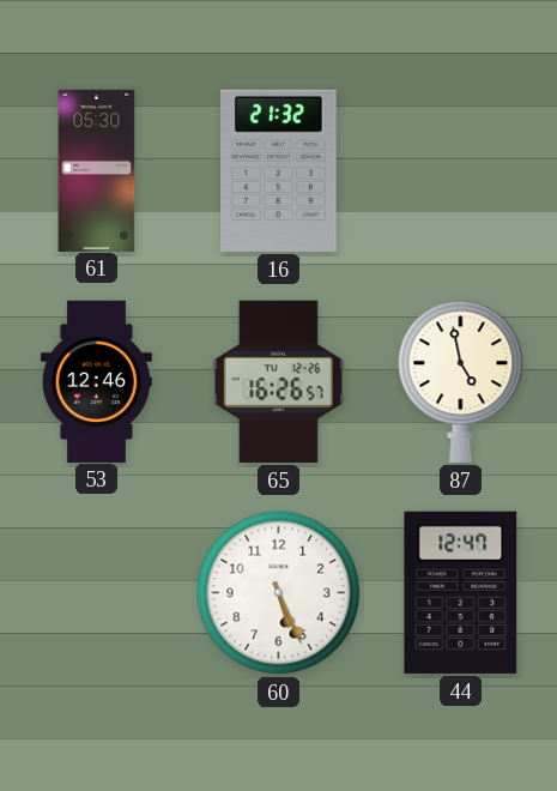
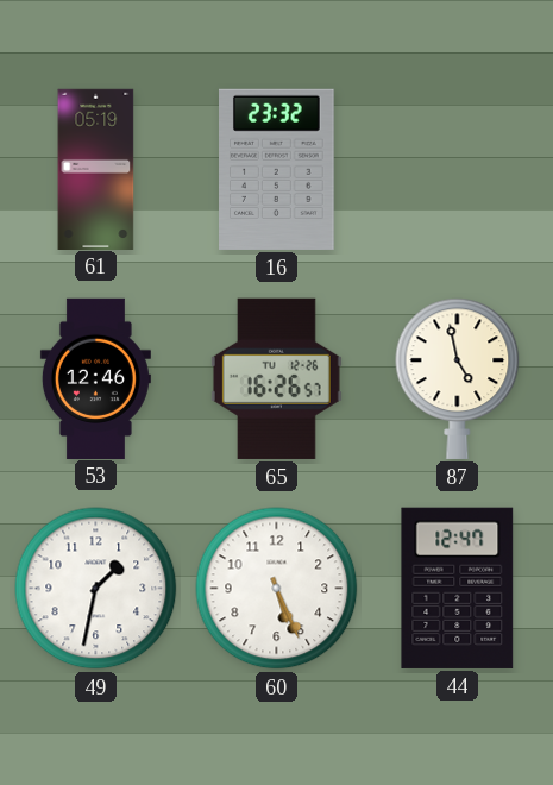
61: 05:30 -> 05:19 (96, 169)
16: 21:32 -> 23:32 (277, 169)
49: none -> 1:32 (96, 589)
